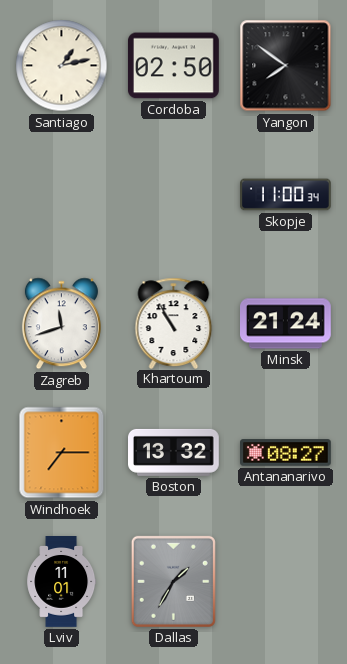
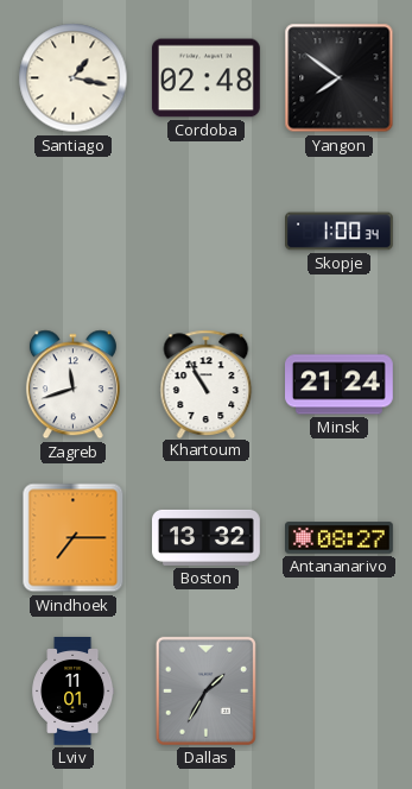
Santiago: 1:13 -> 1:17 (74, 78)
Cordoba: 02:50 -> 02:48 (205, 78)
Skopje: 11:00 -> 1:00 (340, 232)
